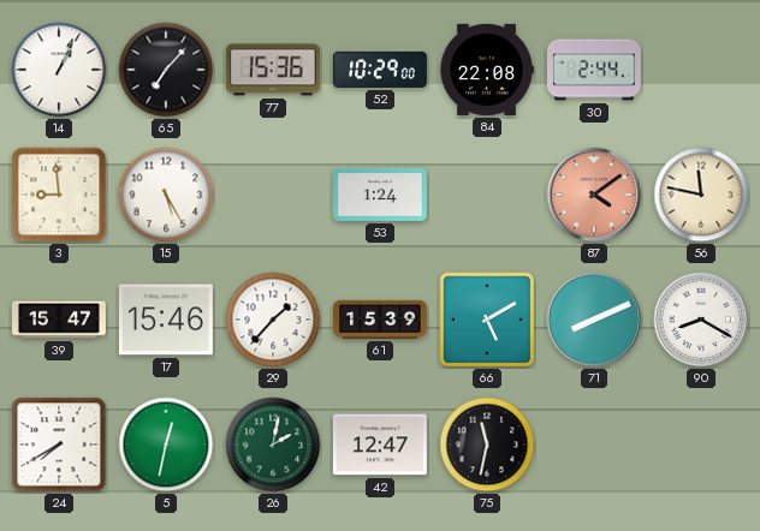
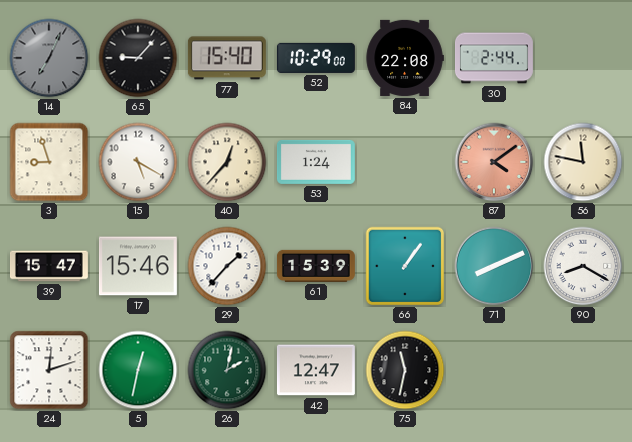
14: 1:04 -> 7:04 (49, 58)
14 dial: white -> grey (49, 58)
65: 7:07 -> 9:07 (138, 58)
77: 15:36 -> 15:40 (227, 58)
3: 8:59 -> 8:57 (49, 162)
15: 5:25 -> 5:20 (138, 162)
40: none -> 12:37 (227, 162)
66: 5:10 -> 1:06 (405, 266)
24: 7:40 -> 12:12 (49, 370)
